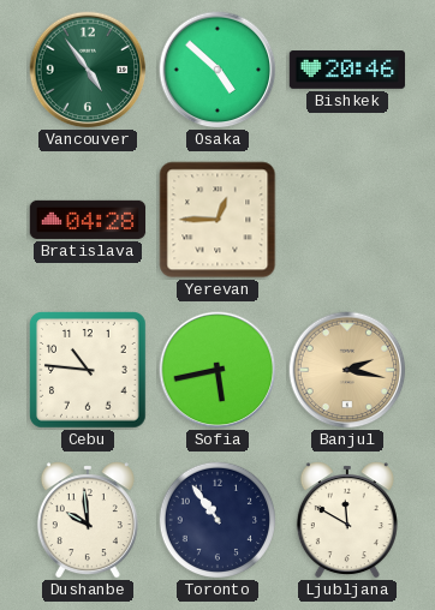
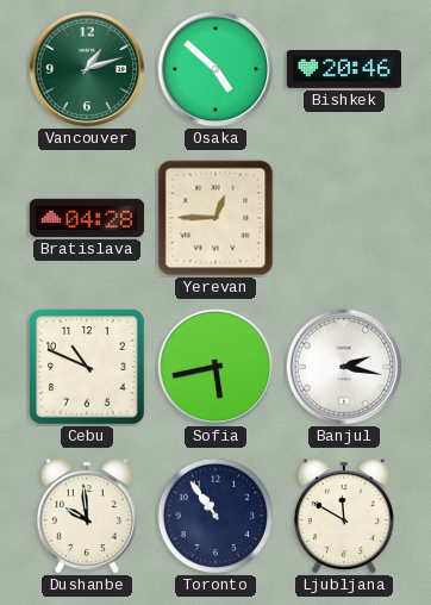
Vancouver: 4:54 -> 1:12 (87, 69)
Cebu: 10:46 -> 10:49 (88, 368)
Banjul dial: champagne -> white (344, 367)
